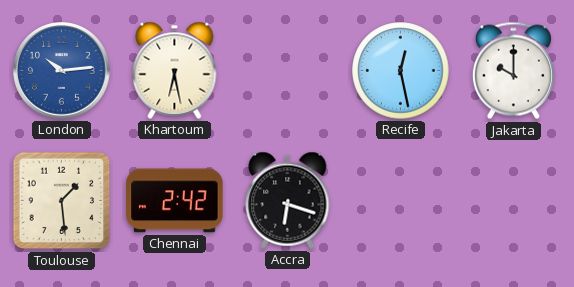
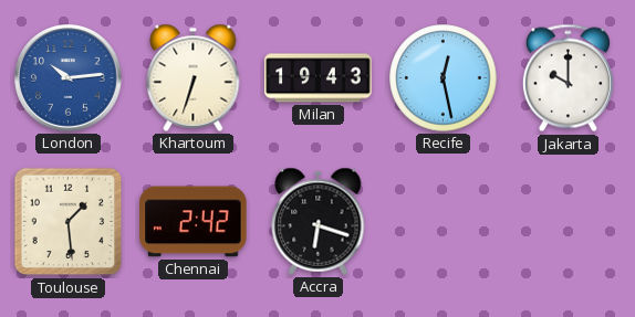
Khartoum: 6:28 -> 6:33 (194, 77)
Milan: none -> 19:43 (319, 78)
